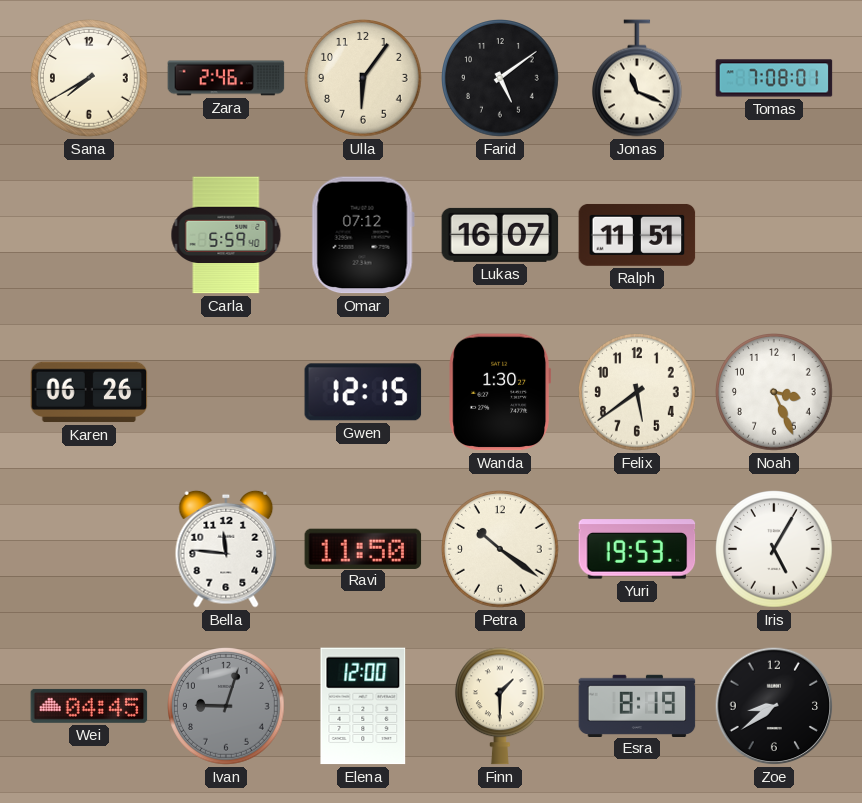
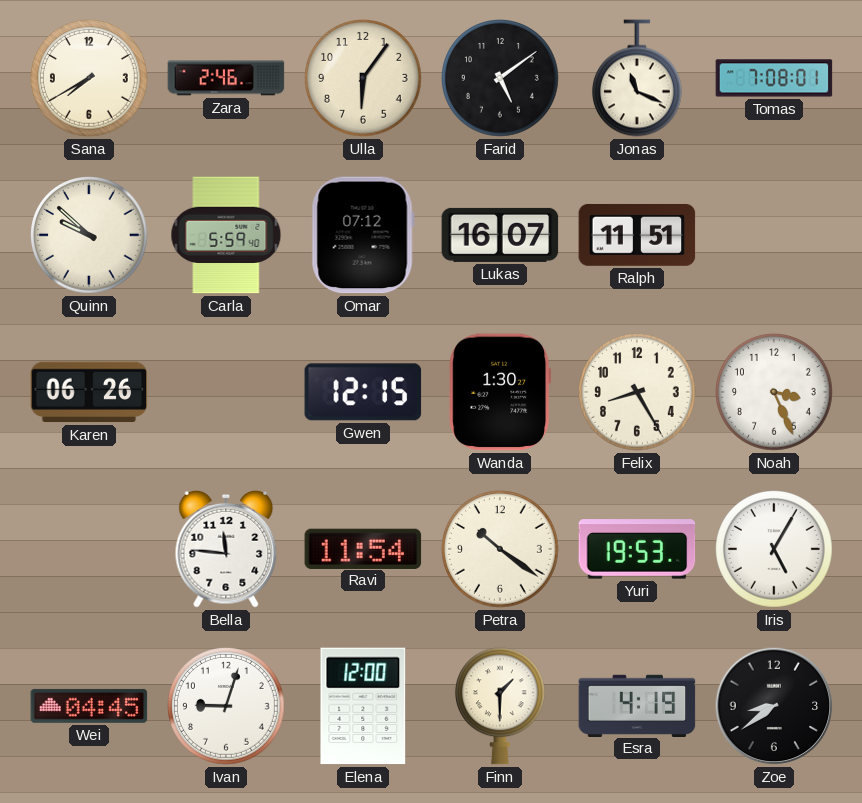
Quinn: none -> 9:52 (90, 236)
Felix: 5:39 -> 8:25 (638, 393)
Ravi: 11:50 -> 11:54 (363, 548)
Ivan dial: grey -> white (227, 707)
Esra: 8:19 -> 4:19 (637, 705)
